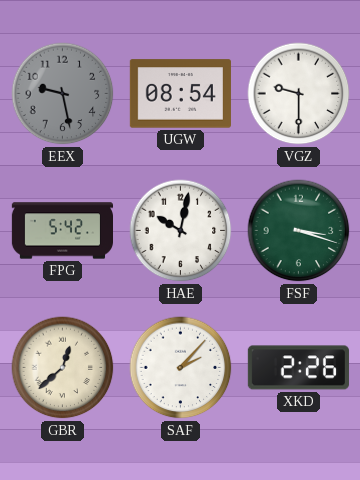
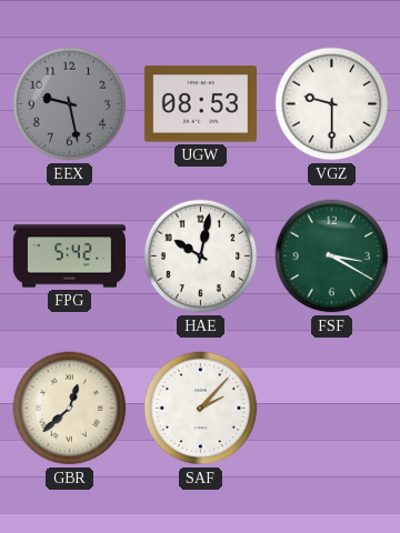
UGW: 08:54 -> 08:53 (200, 104)
FSF: 3:18 -> 3:20 (332, 257)
XKD: 2:26 -> none (298, 368)
